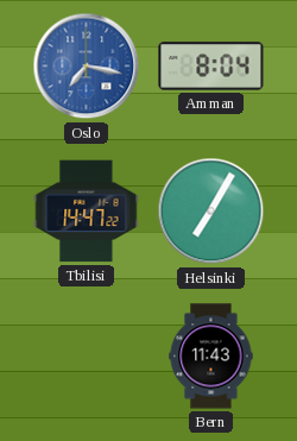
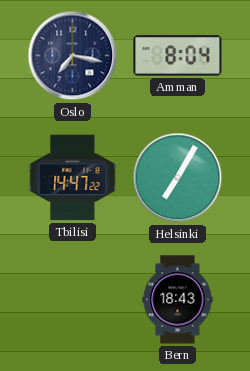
Oslo dial: blue -> navy (73, 56)
Bern: 11:43 -> 18:43 (178, 300)
